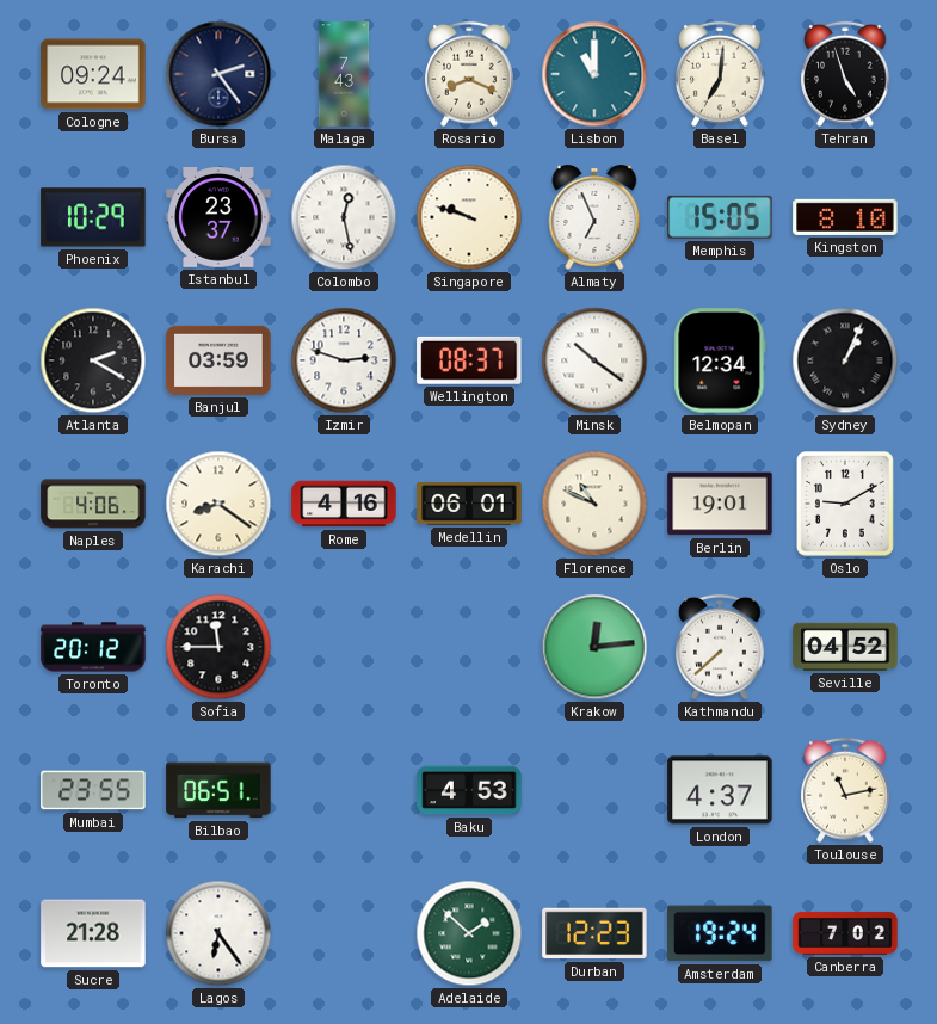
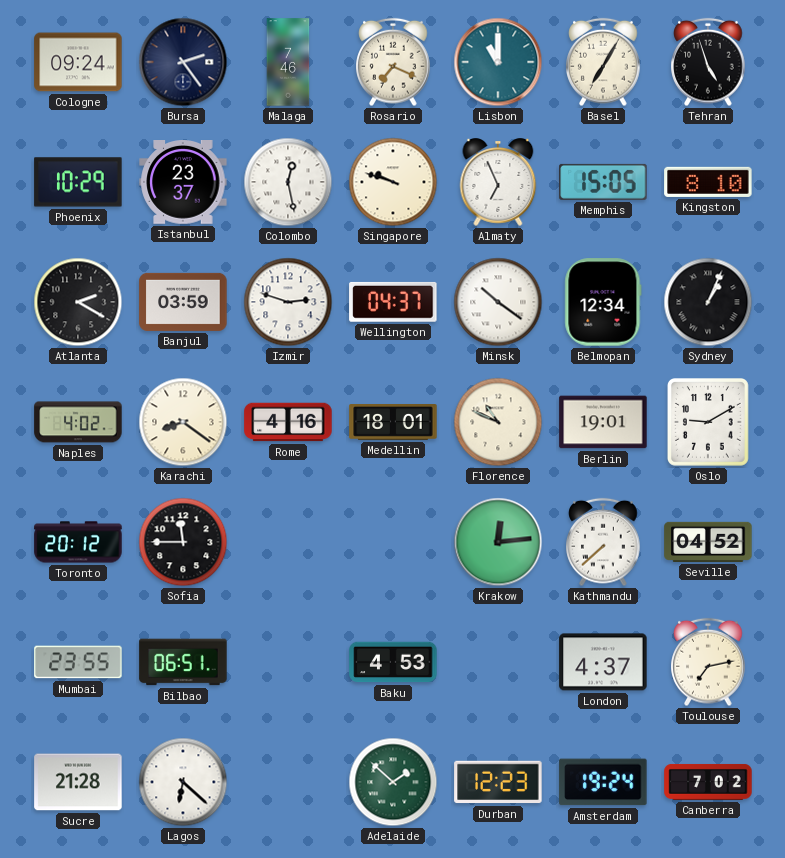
Malaga: 7:43 -> 7:46 (288, 62)
Rosario: 8:19 -> 7:19 (393, 62)
Basel: 7:01 -> 7:05 (603, 62)
Wellington: 08:37 -> 04:37 (393, 302)
Naples: 4:06 -> 4:02 (78, 422)
Medellin: 06:01 -> 18:01 (393, 423)
Toulouse: 11:13 -> 7:13 (708, 662)
Lagos: 6:24 -> 6:22 (183, 782)
